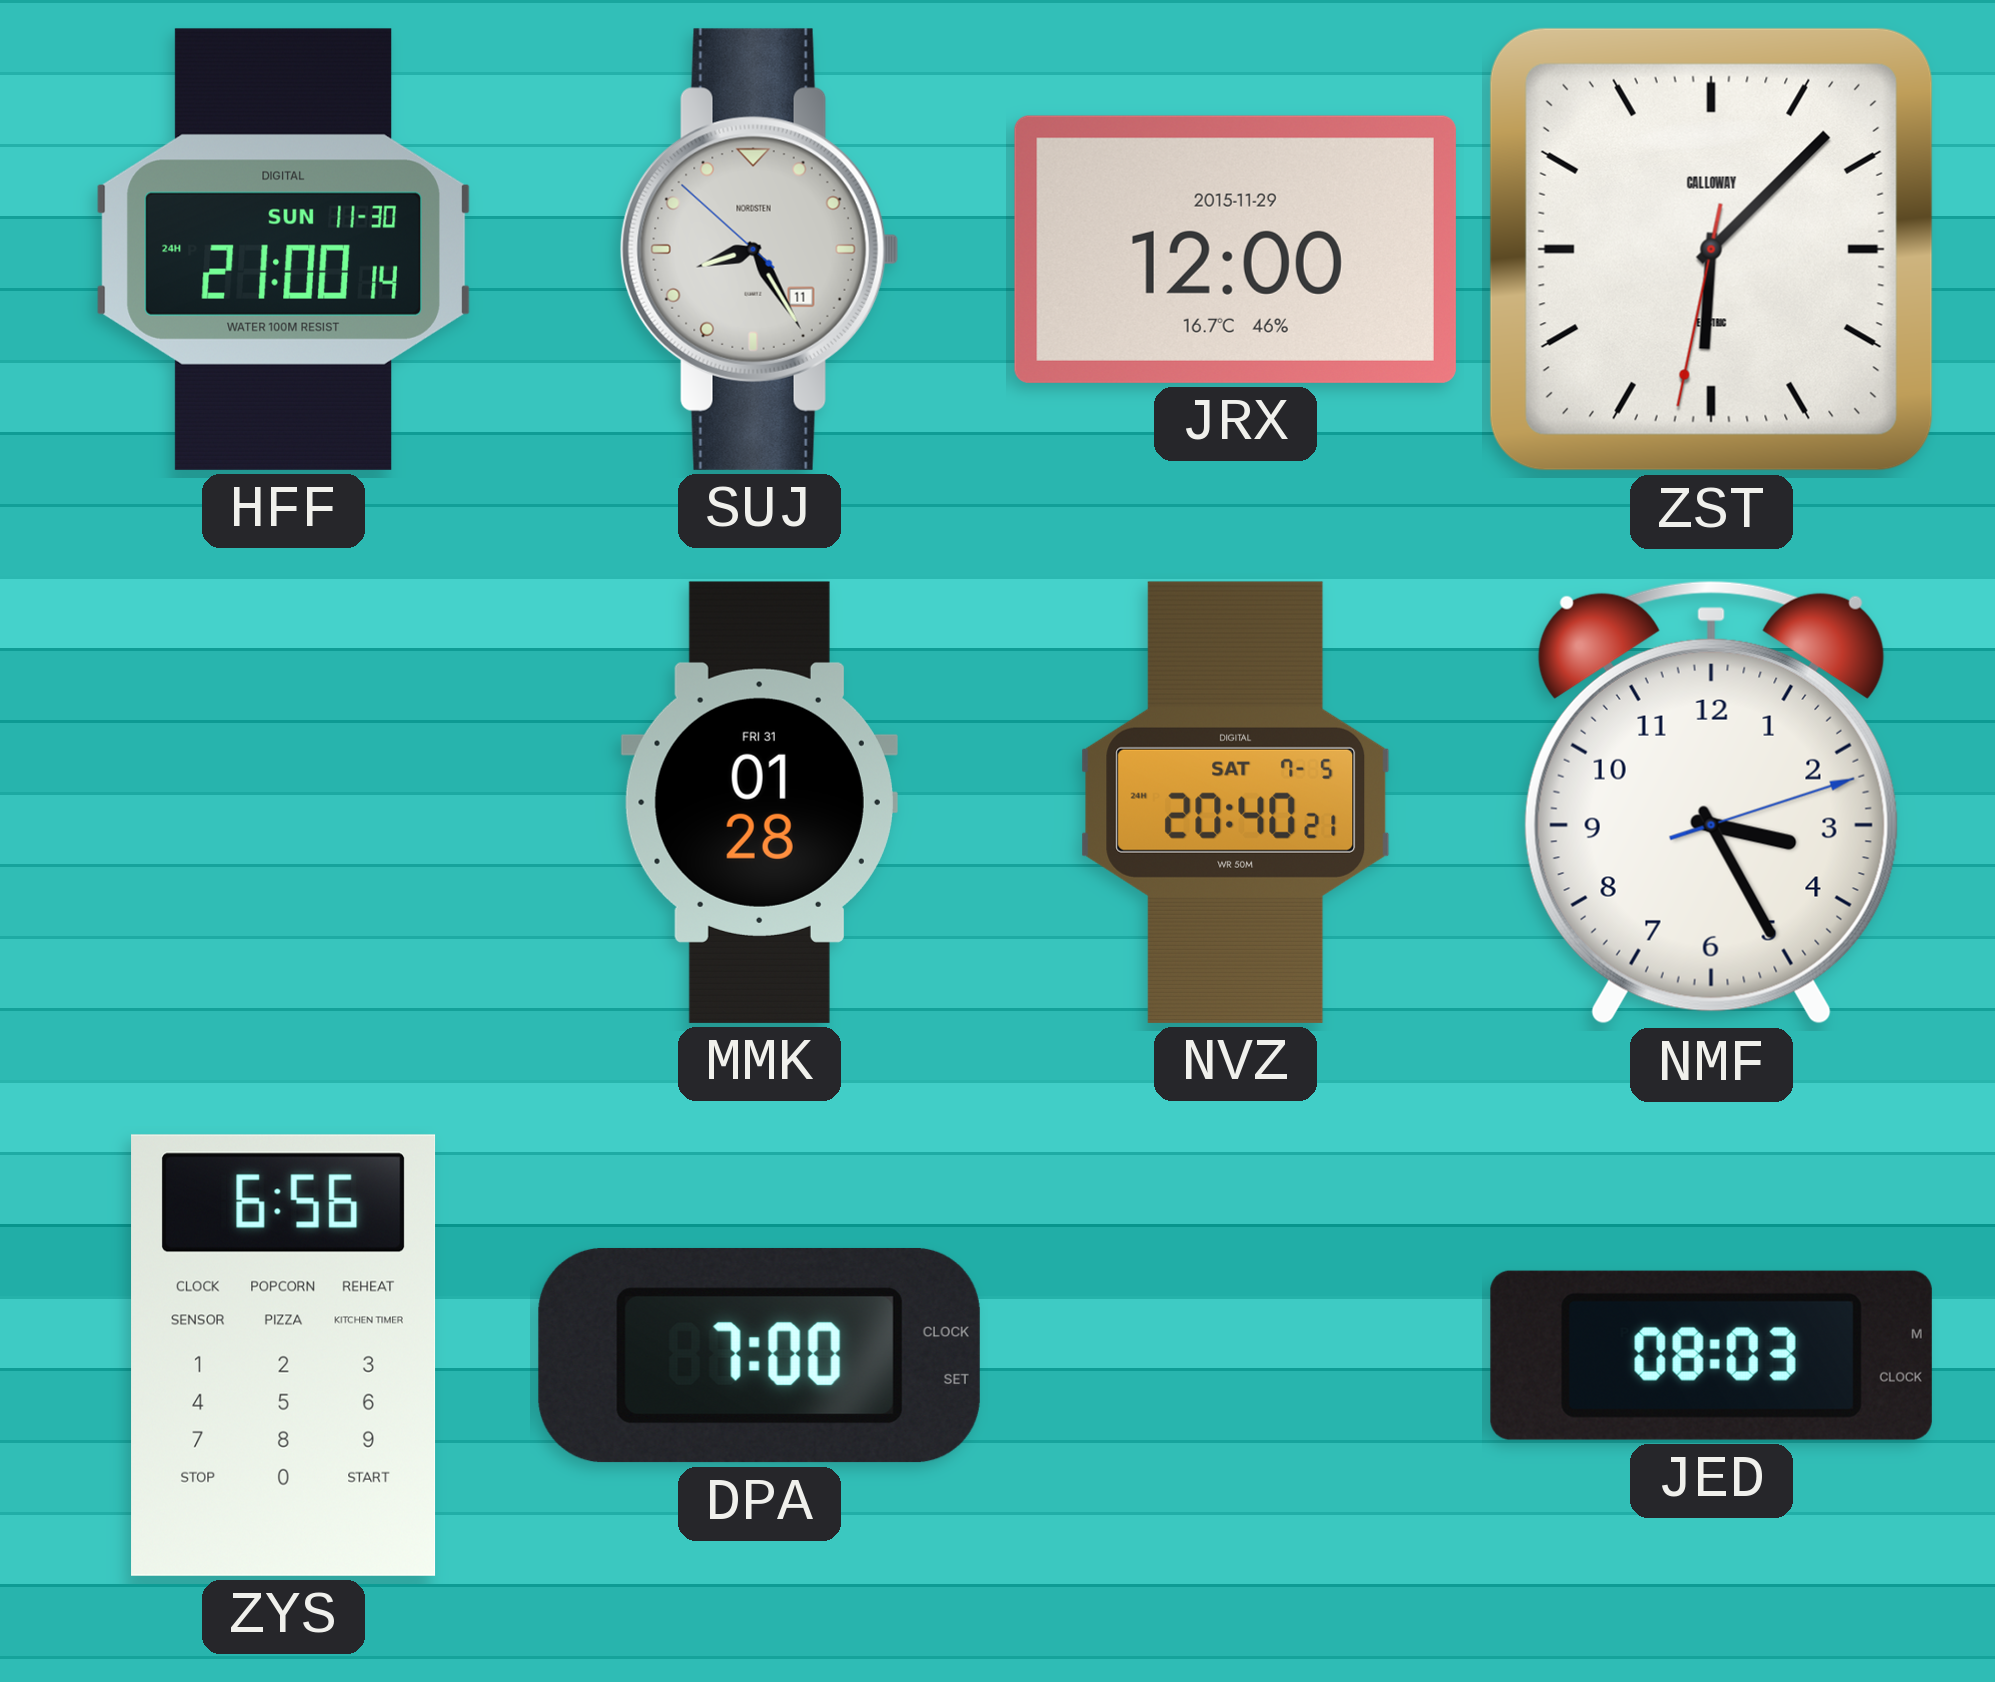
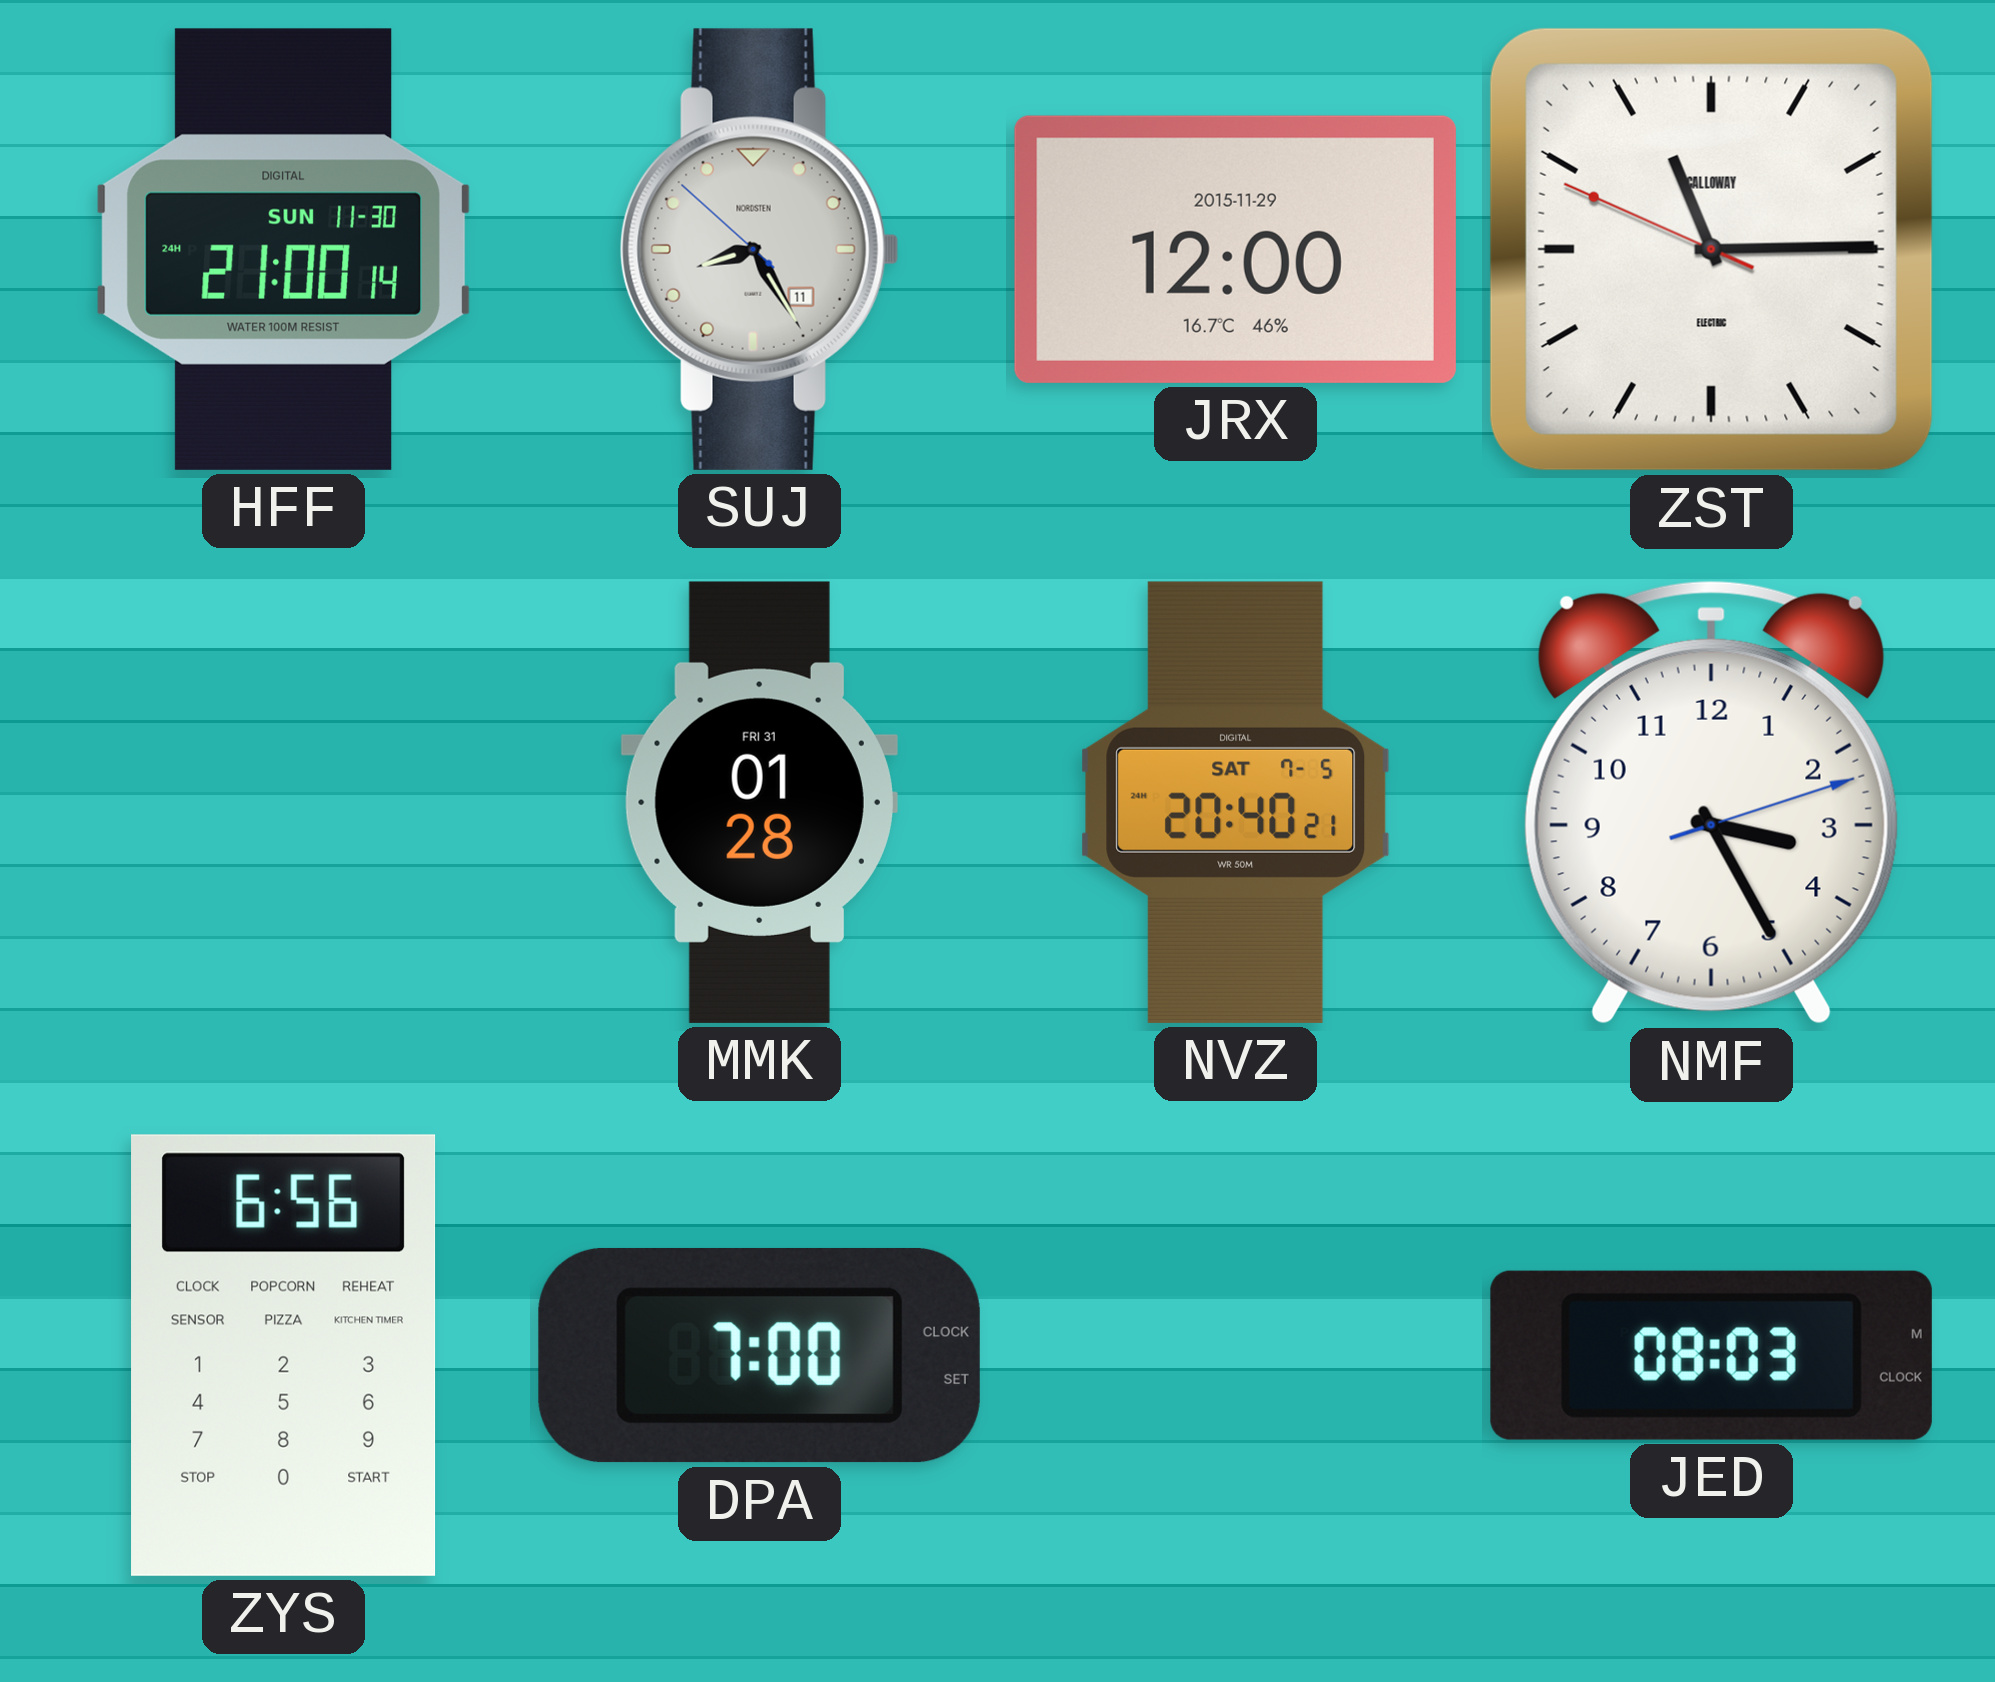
ZST: 6:07 -> 11:14 (1711, 249)
